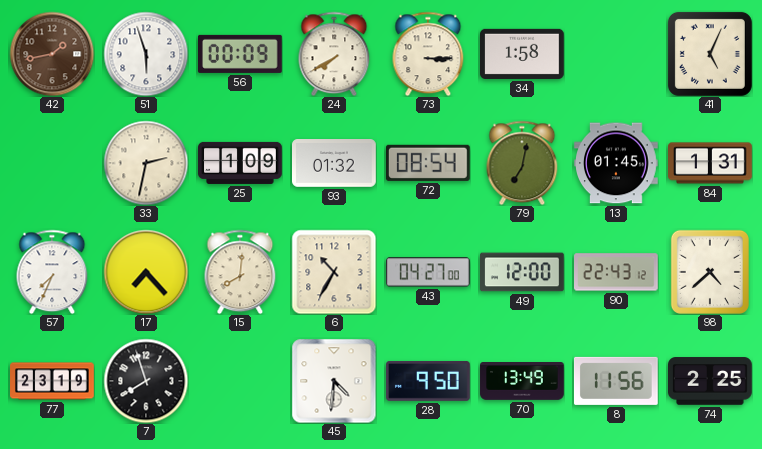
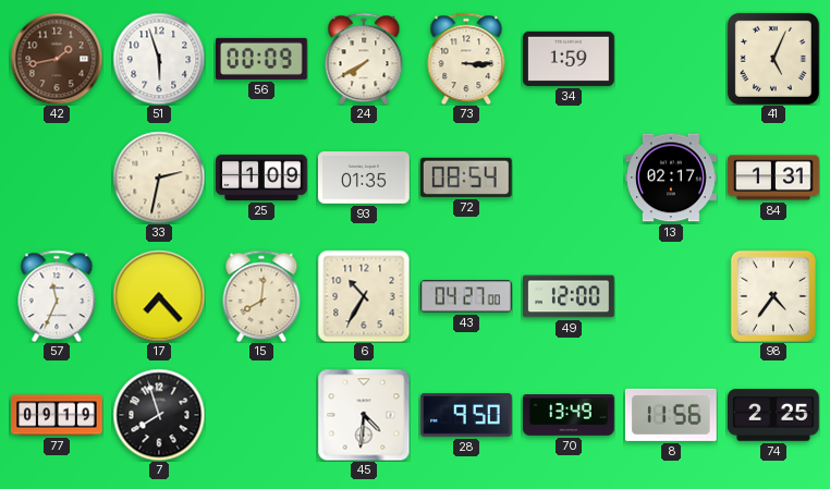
34: 1:58 -> 1:59 (570, 59)
93: 01:32 -> 01:35 (364, 179)
79: 7:02 -> none (522, 163)
13: 01:45 -> 02:17 (672, 178)
57: 7:34 -> 11:34 (57, 296)
90: 22:43 -> none (617, 272)
98: 4:38 -> 4:36 (773, 296)
77: 23:19 -> 09:19 (57, 415)
